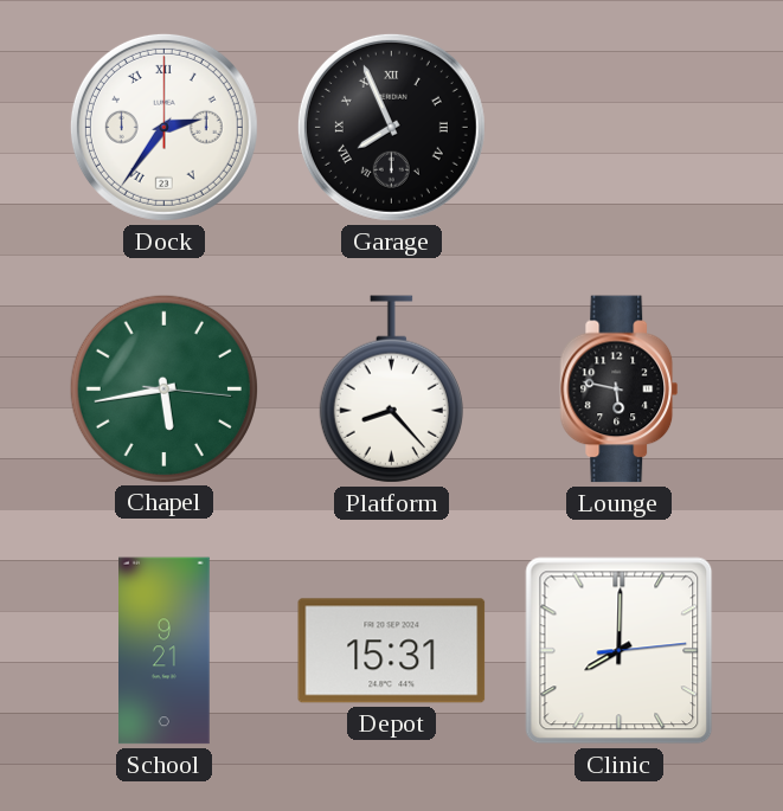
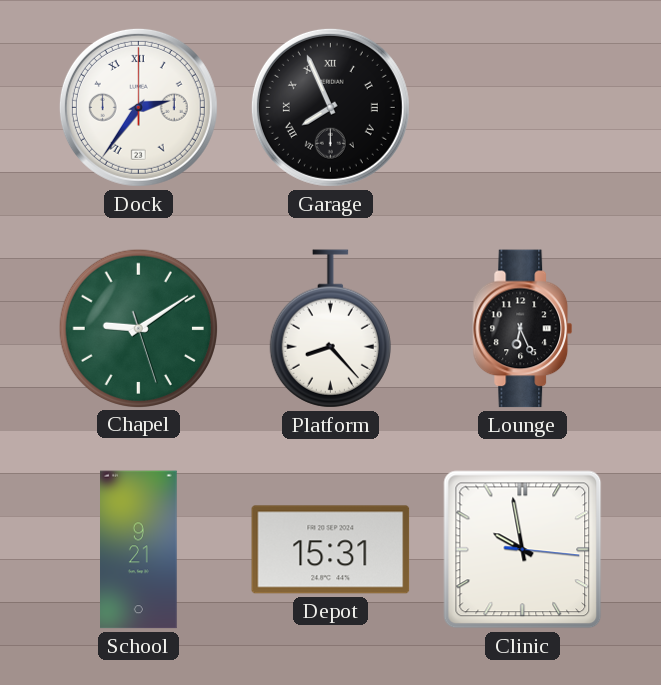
Chapel: 5:43 -> 9:09 (138, 328)
Lounge: 5:47 -> 6:26 (523, 329)
Clinic: 8:00 -> 9:58 (523, 550)
